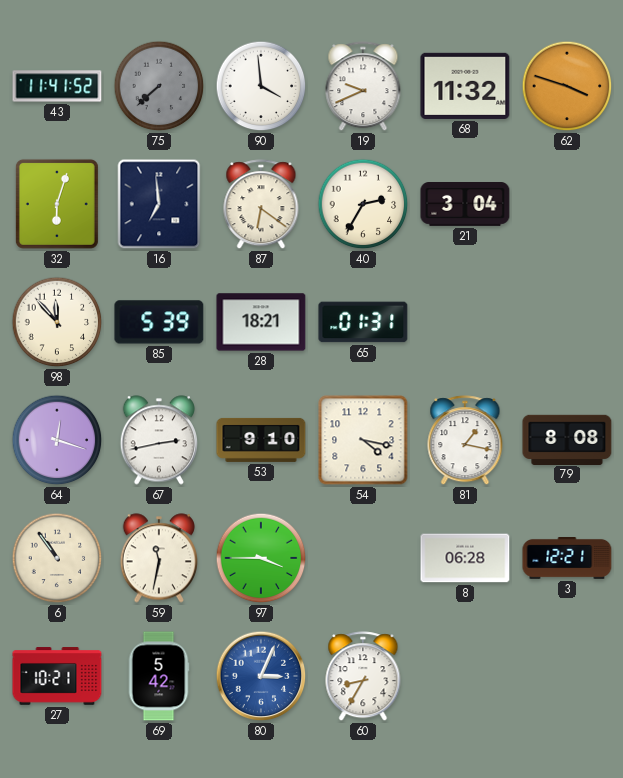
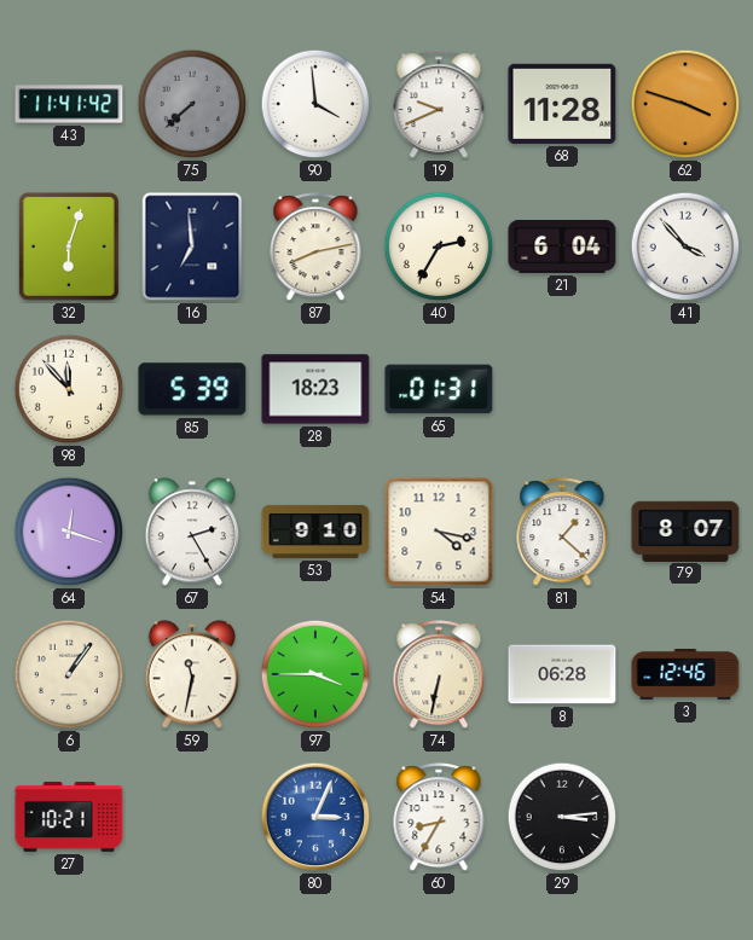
43: 11:41:52 -> 11:41:42 (69, 104)
68: 11:32 -> 11:28 (562, 104)
87: 6:21 -> 8:13 (315, 248)
21: 3:04 -> 6:04 (562, 248)
41: none -> 3:53 (685, 246)
28: 18:21 -> 18:23 (315, 389)
67: 2:43 -> 2:25 (191, 532)
81: 1:17 -> 1:22 (562, 533)
79: 8:08 -> 8:07 (685, 530)
6: 10:54 -> 1:06 (69, 674)
74: none -> 6:32 (439, 675)
3: 12:21 -> 12:46 (685, 675)
69: 5:42 -> none (159, 676)
29: none -> 3:14 (562, 817)
